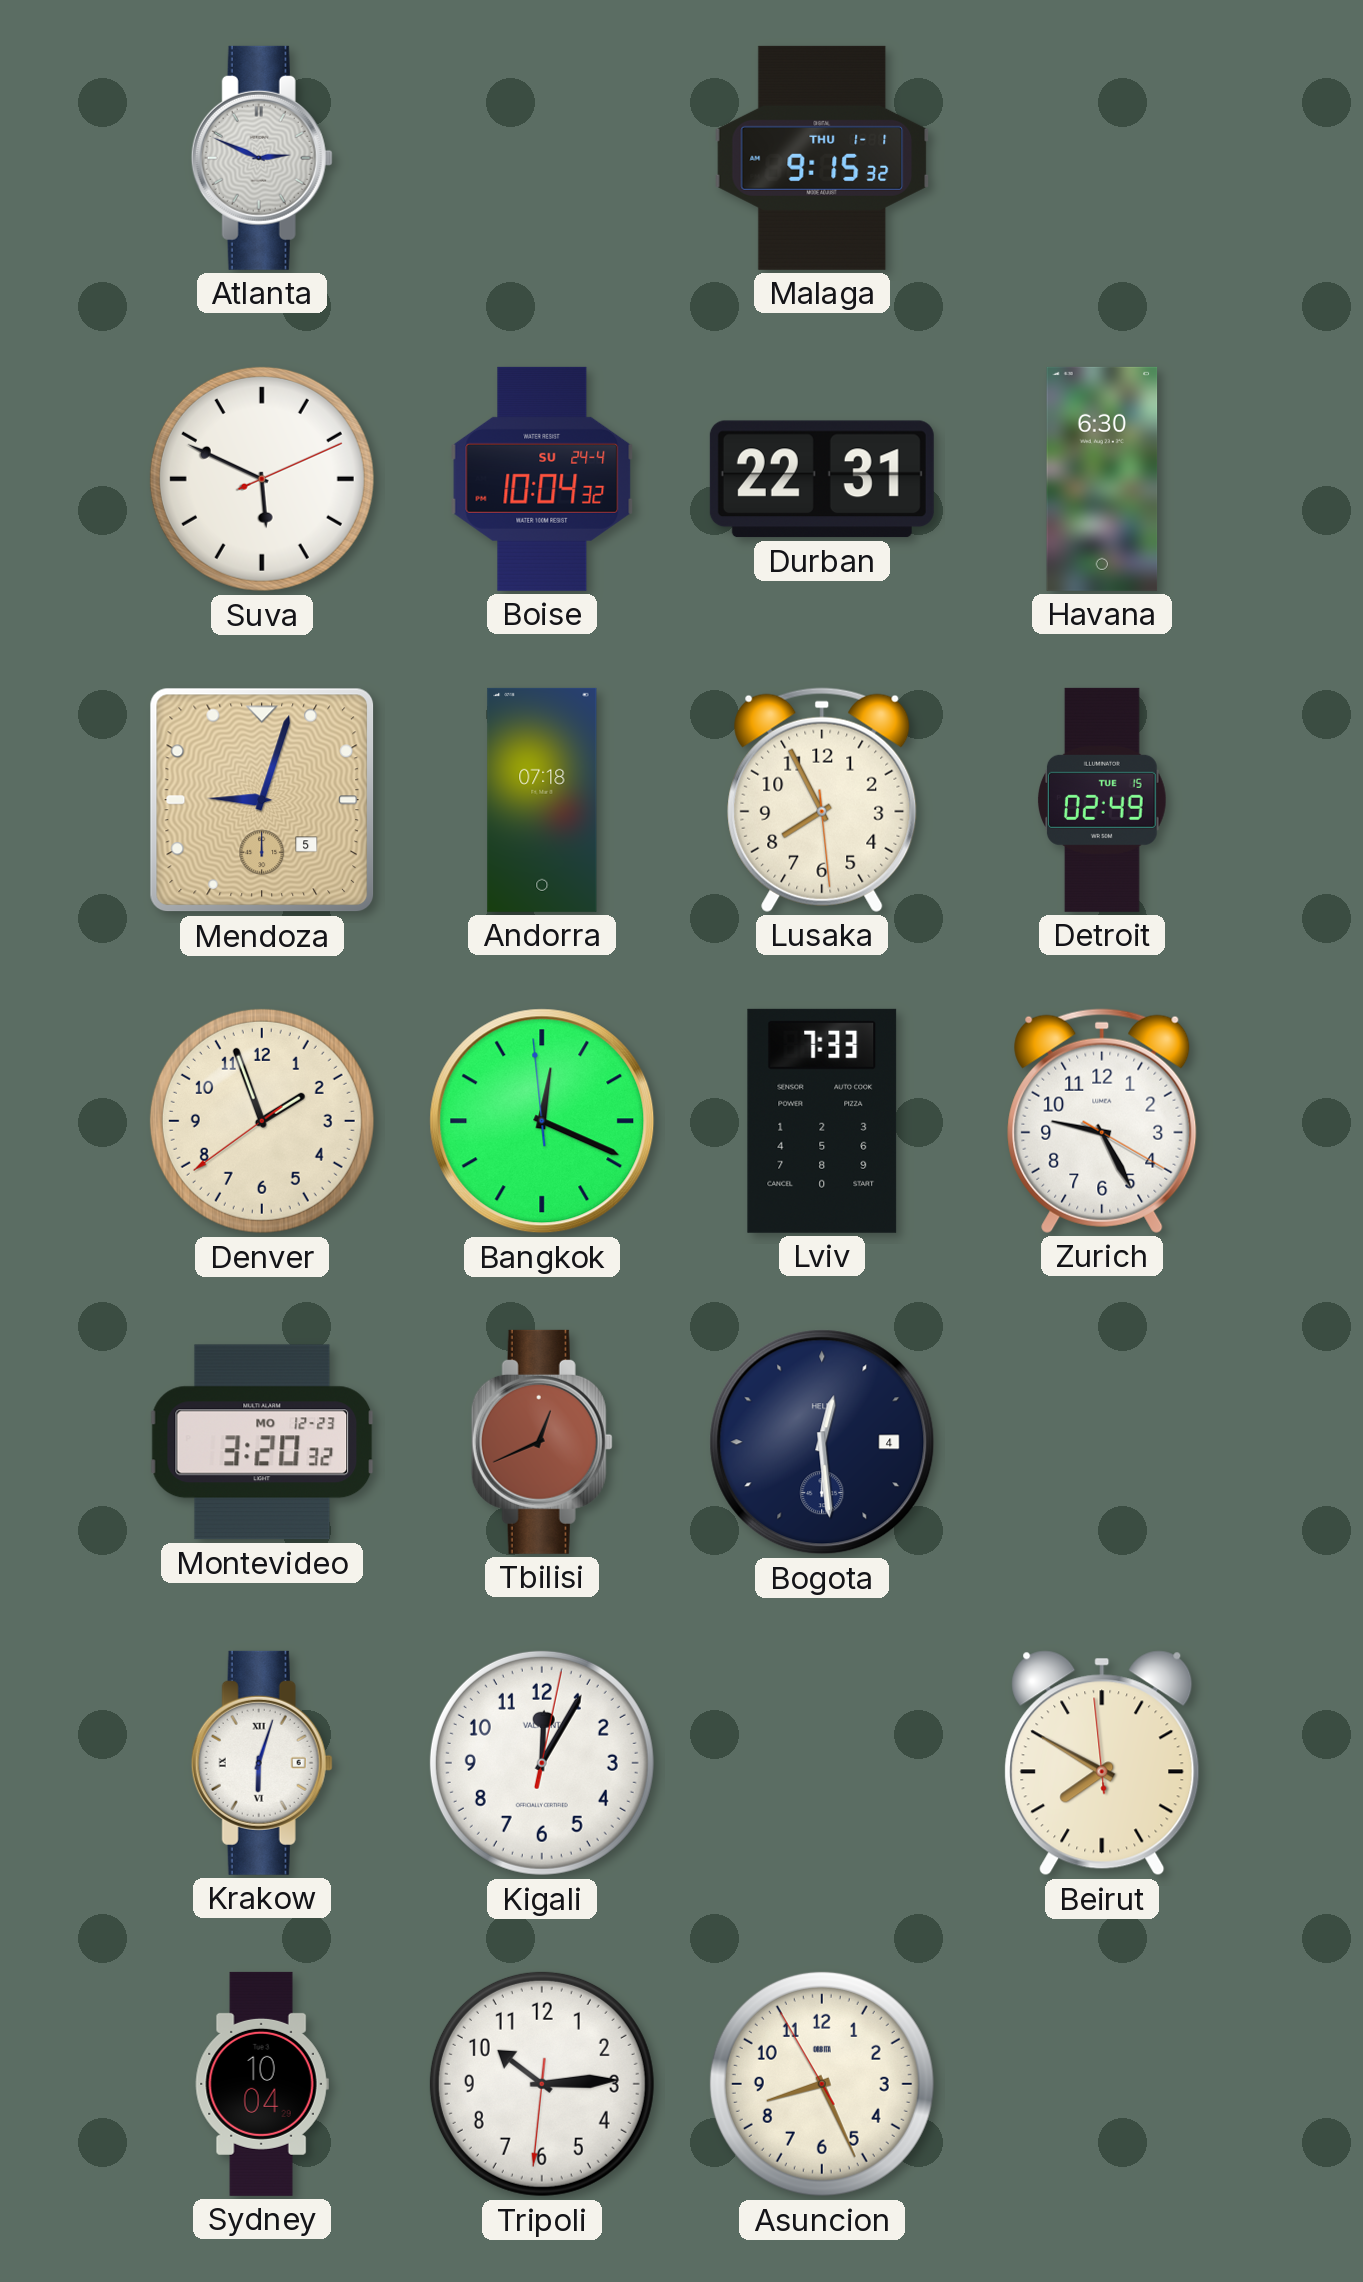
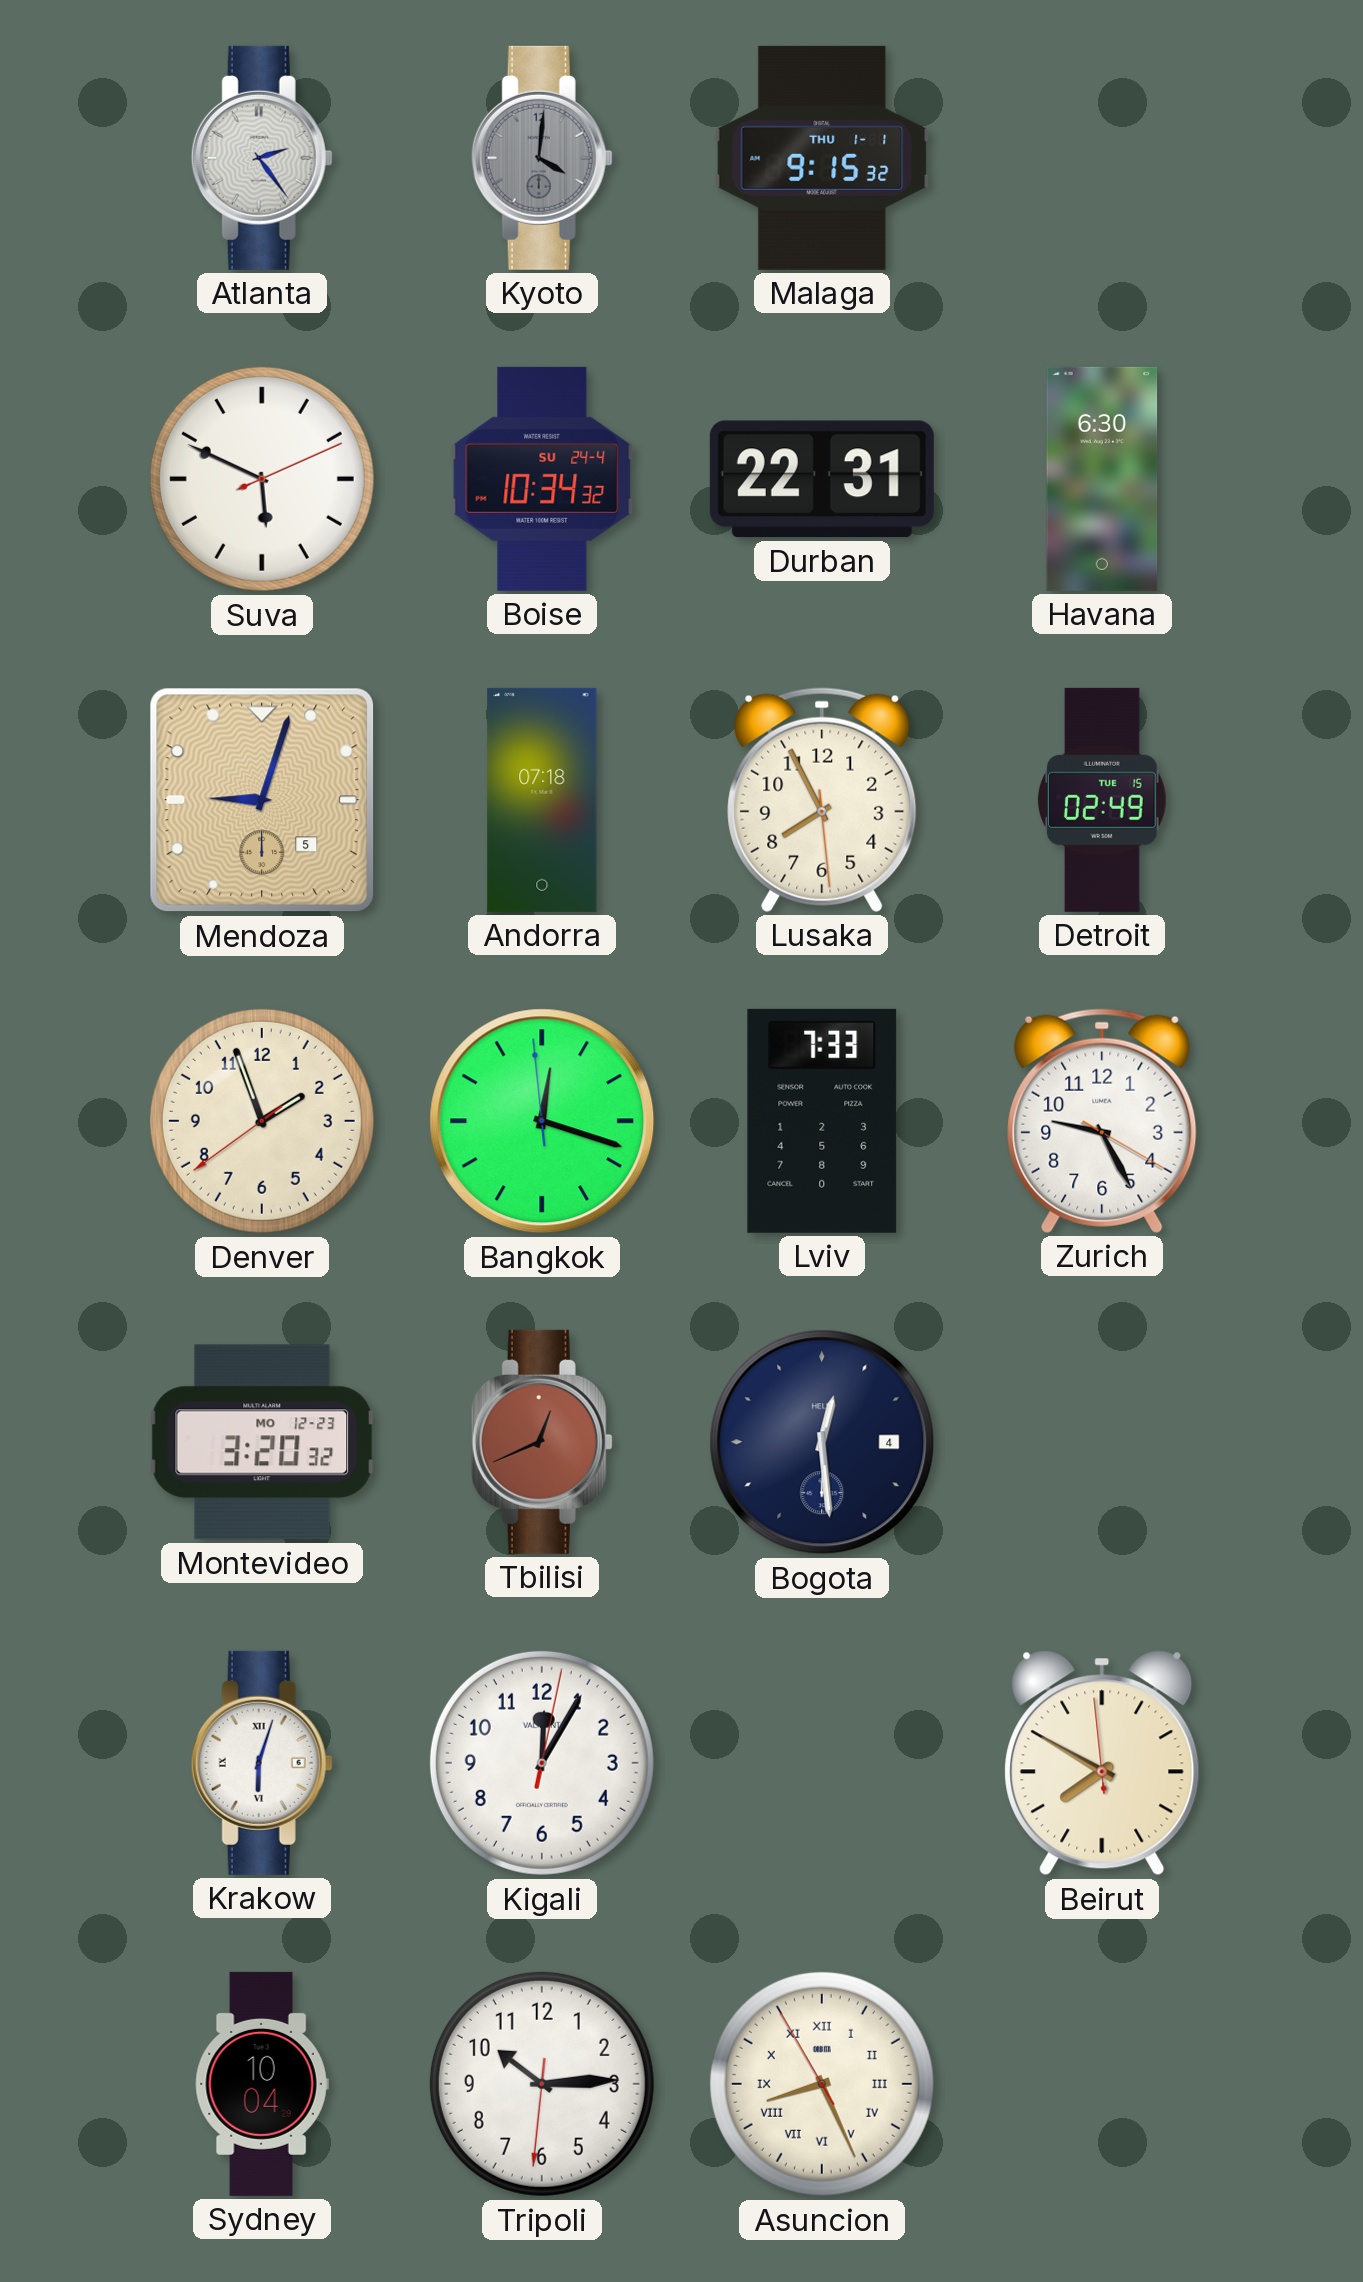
Atlanta: 2:49 -> 2:24 (262, 158)
Kyoto: none -> 4:01 (542, 158)
Boise: 10:04 -> 10:34 (542, 479)
Bangkok: 12:18 -> 12:17 (542, 1121)
Asuncion numerals: Arabic -> Roman (822, 2084)
